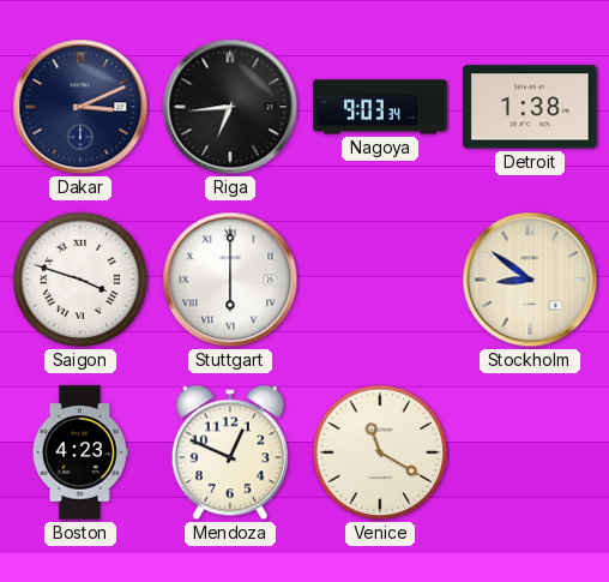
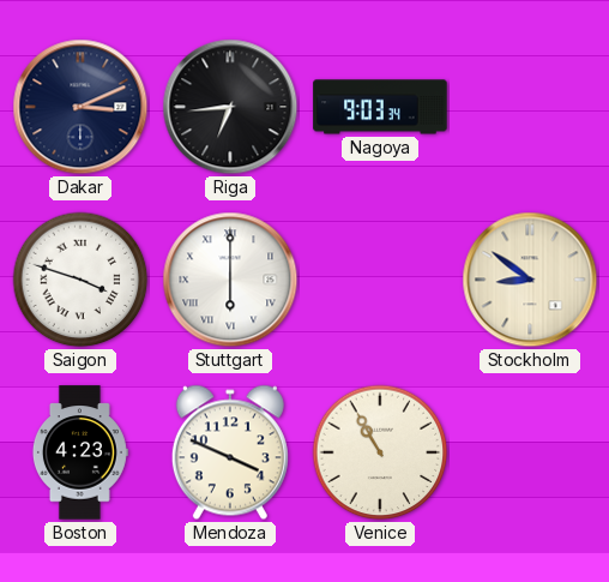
Detroit: 1:38 -> none (530, 107)
Mendoza: 12:49 -> 3:49 (230, 452)
Venice: 11:20 -> 10:55 (380, 452)
